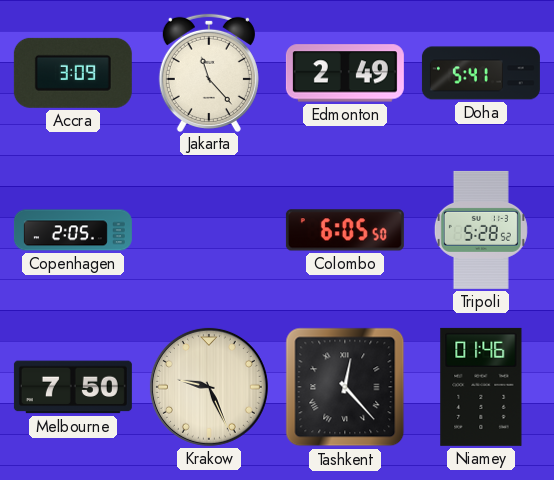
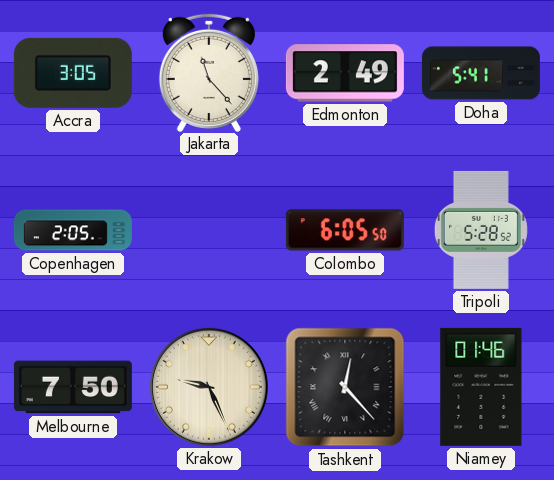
Accra: 3:09 -> 3:05 (73, 73)
